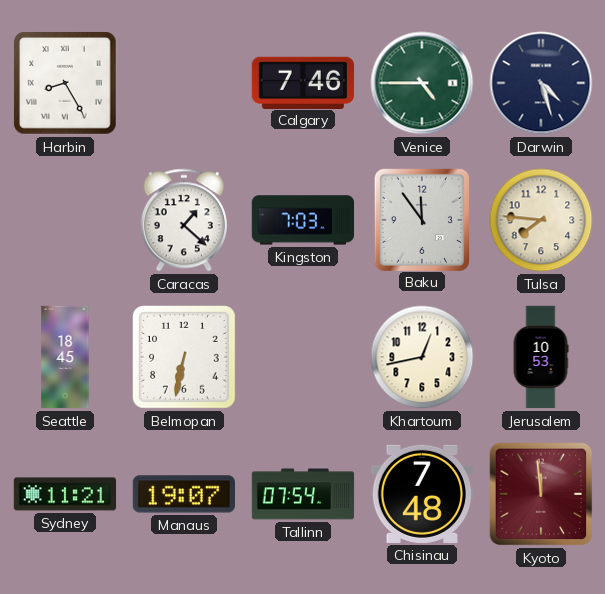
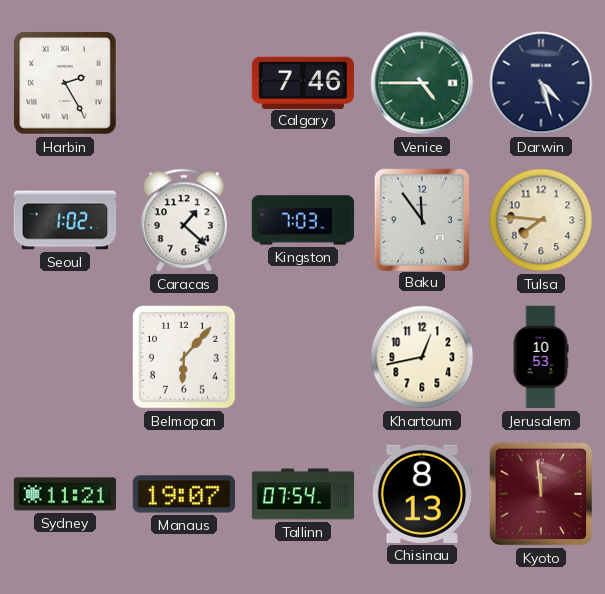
Harbin: 8:25 -> 2:25 (66, 84)
Seoul: none -> 1:02 (65, 220)
Seattle: 18:45 -> none (65, 357)
Belmopan: 6:32 -> 6:07 (185, 358)
Chisinau: 7:48 -> 8:13 (421, 494)
